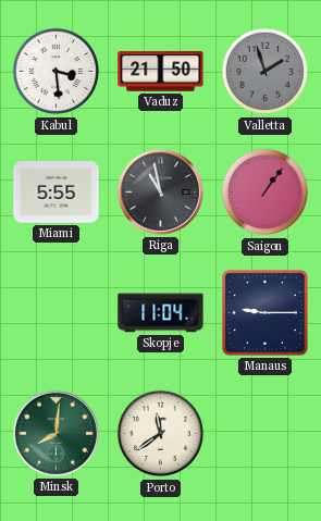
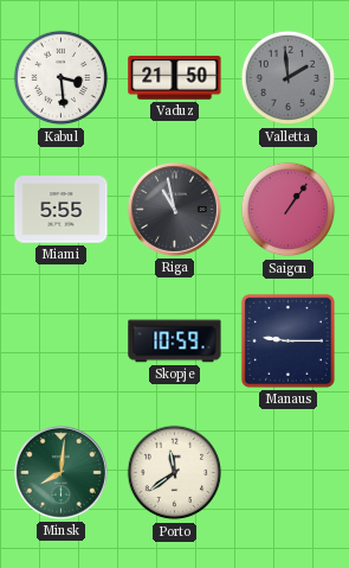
Valletta: 1:57 -> 1:59 (289, 78)
Skopje: 11:04 -> 10:59 (175, 342)
